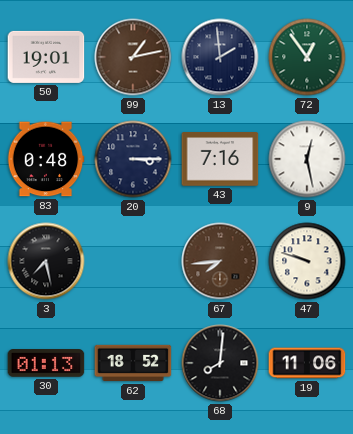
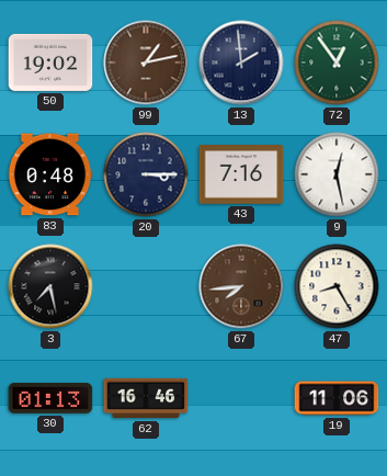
50: 19:01 -> 19:02 (50, 63)
47: 9:48 -> 8:25 (337, 286)
62: 18:52 -> 16:46 (146, 398)
68: 8:01 -> none (220, 363)
